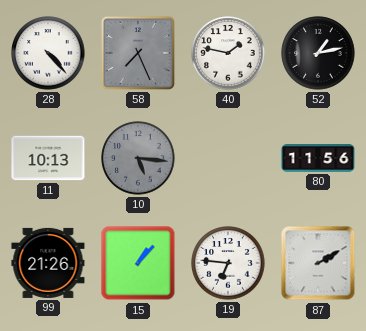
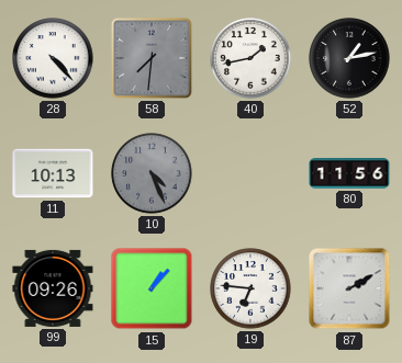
58: 7:26 -> 7:31 (152, 58)
40: 1:47 -> 1:43 (250, 58)
10: 5:16 -> 4:26 (152, 173)
99: 21:26 -> 09:26 (53, 288)
